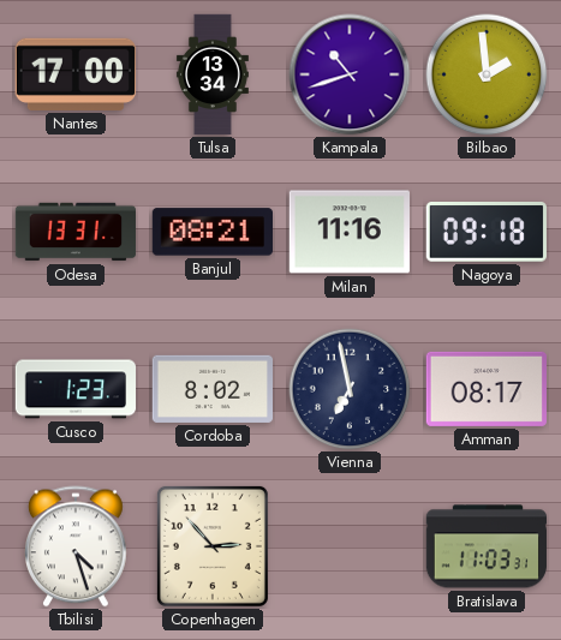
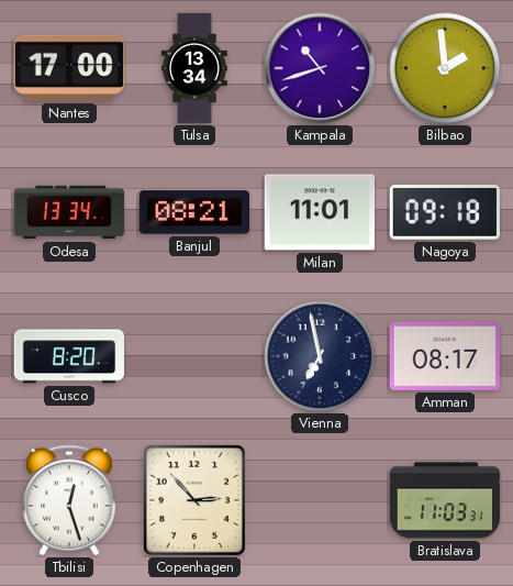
Odesa: 13:31 -> 13:34 (69, 212)
Milan: 11:16 -> 11:01 (319, 212)
Cusco: 1:23 -> 8:20 (69, 356)
Cordoba: 8:02 -> none (211, 389)
Tbilisi: 4:27 -> 12:27 (70, 500)
